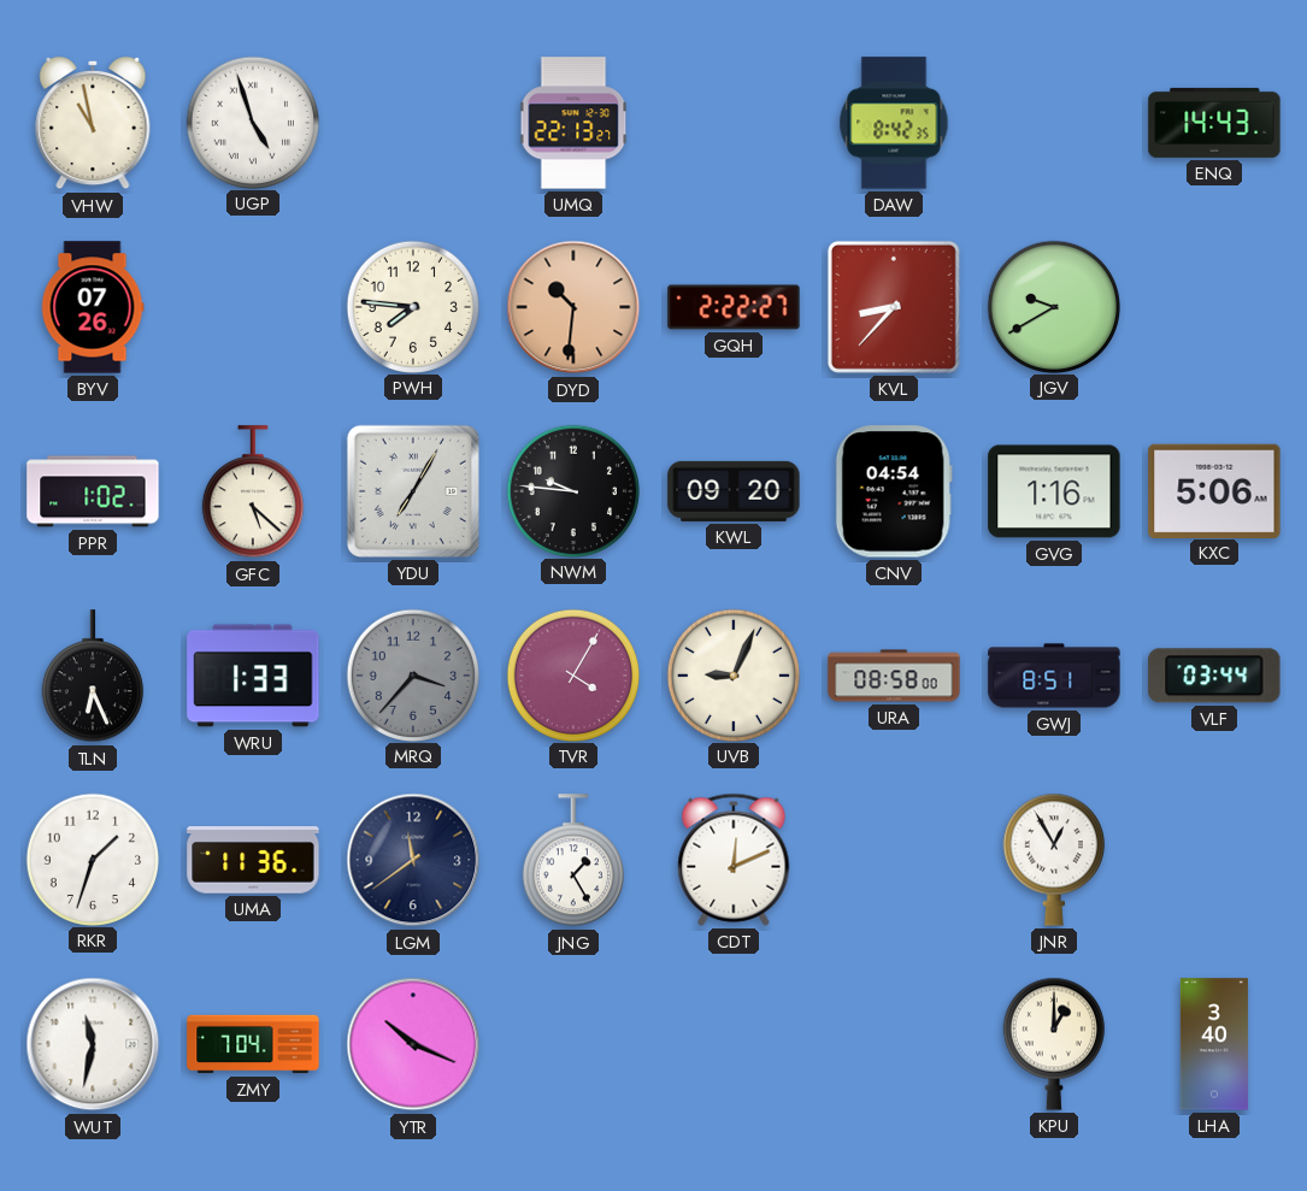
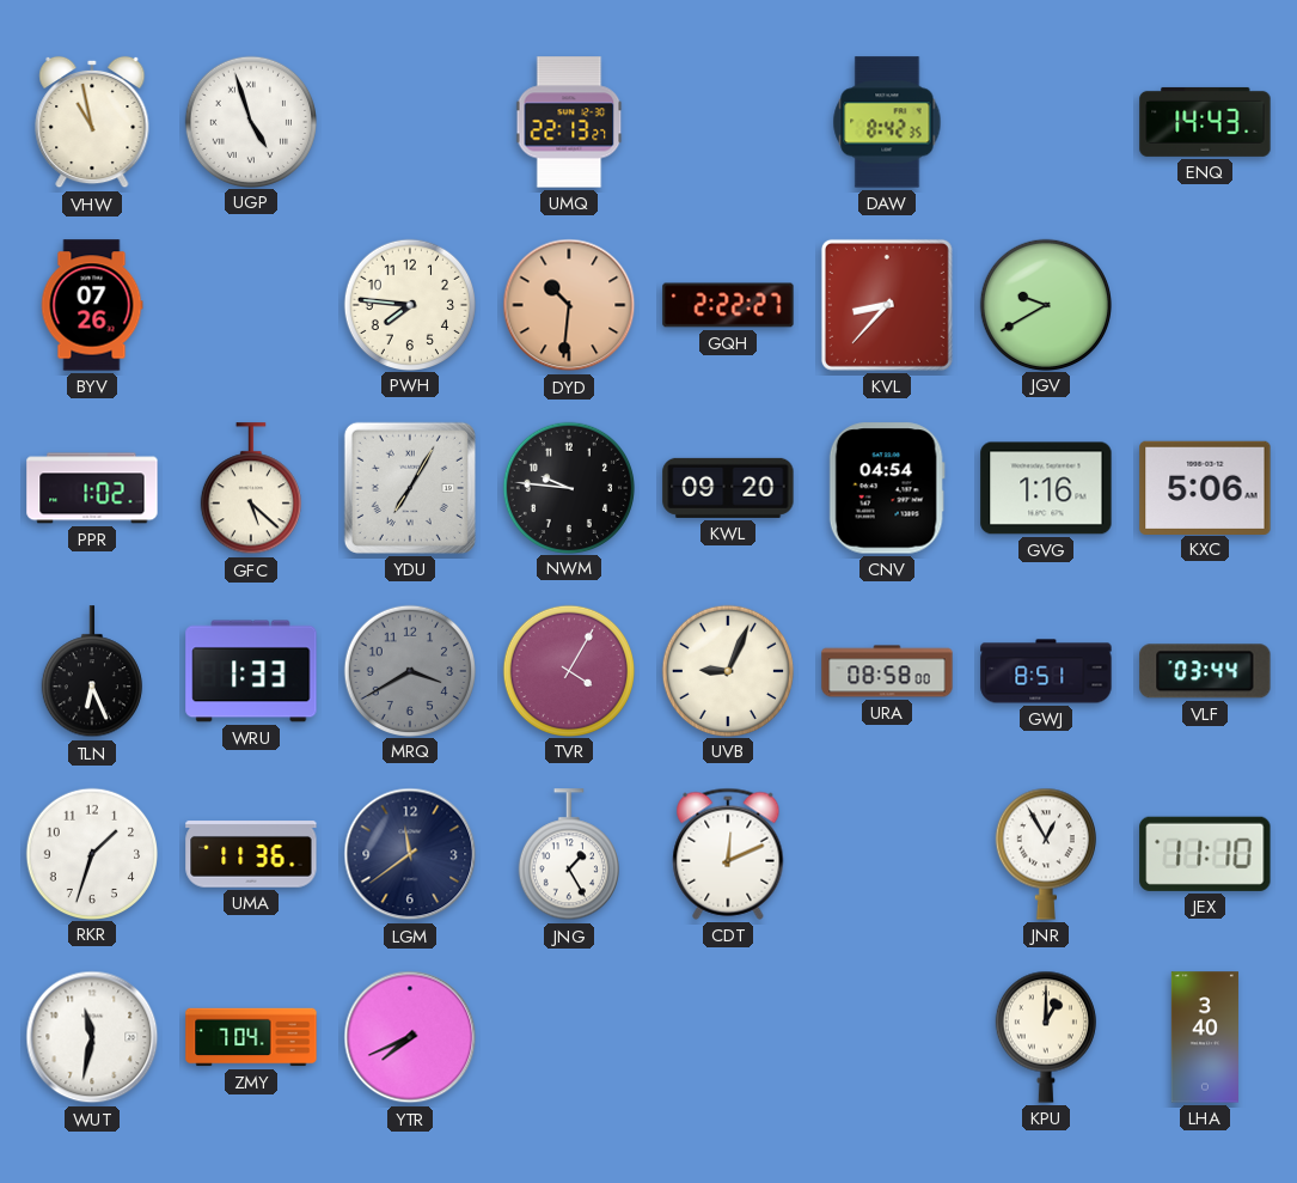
MRQ: 3:37 -> 3:40 (409, 670)
JEX: none -> 11:10 (1205, 854)
YTR: 10:19 -> 7:41 (410, 1037)
